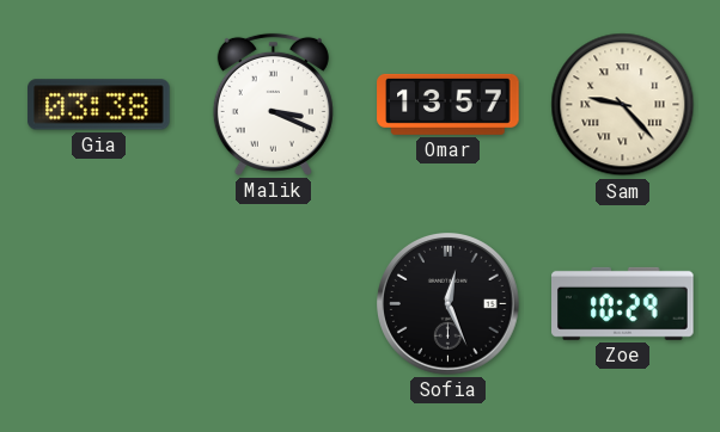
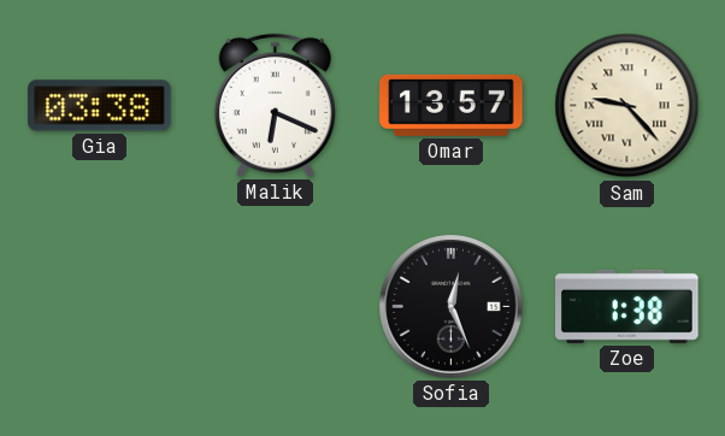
Malik: 3:19 -> 6:19 (275, 105)
Zoe: 10:29 -> 1:38 (627, 306)
